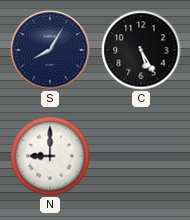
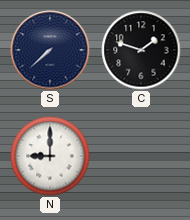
S: 8:05 -> 7:38 (50, 50)
C: 5:25 -> 1:48 (141, 50)
